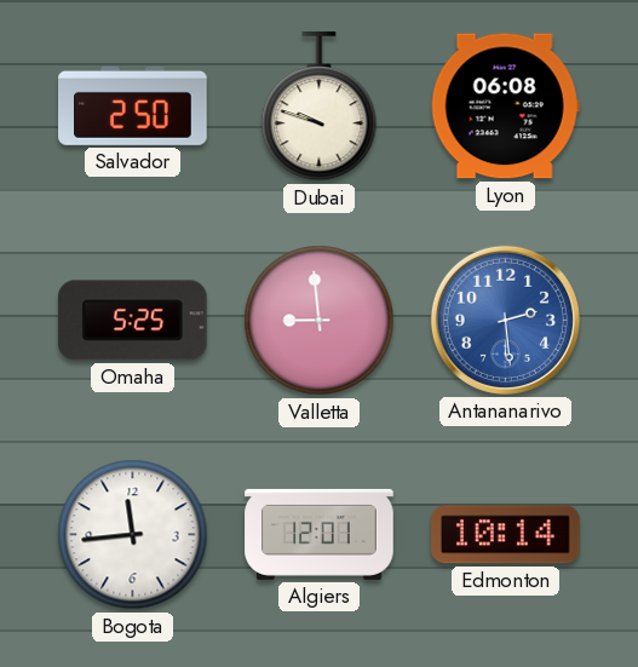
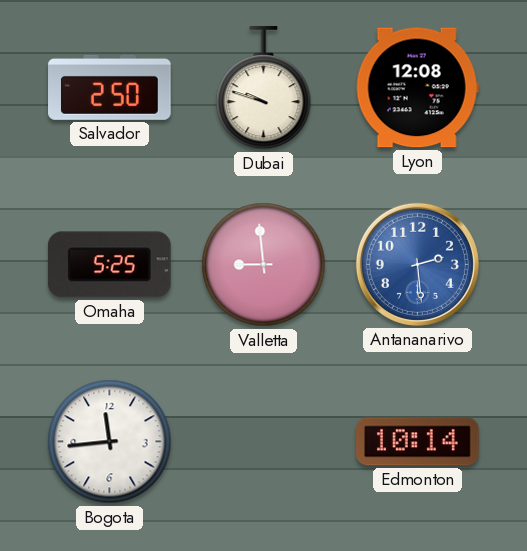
Lyon: 06:08 -> 12:08 (417, 88)
Algiers: 12:01 -> none (320, 534)
